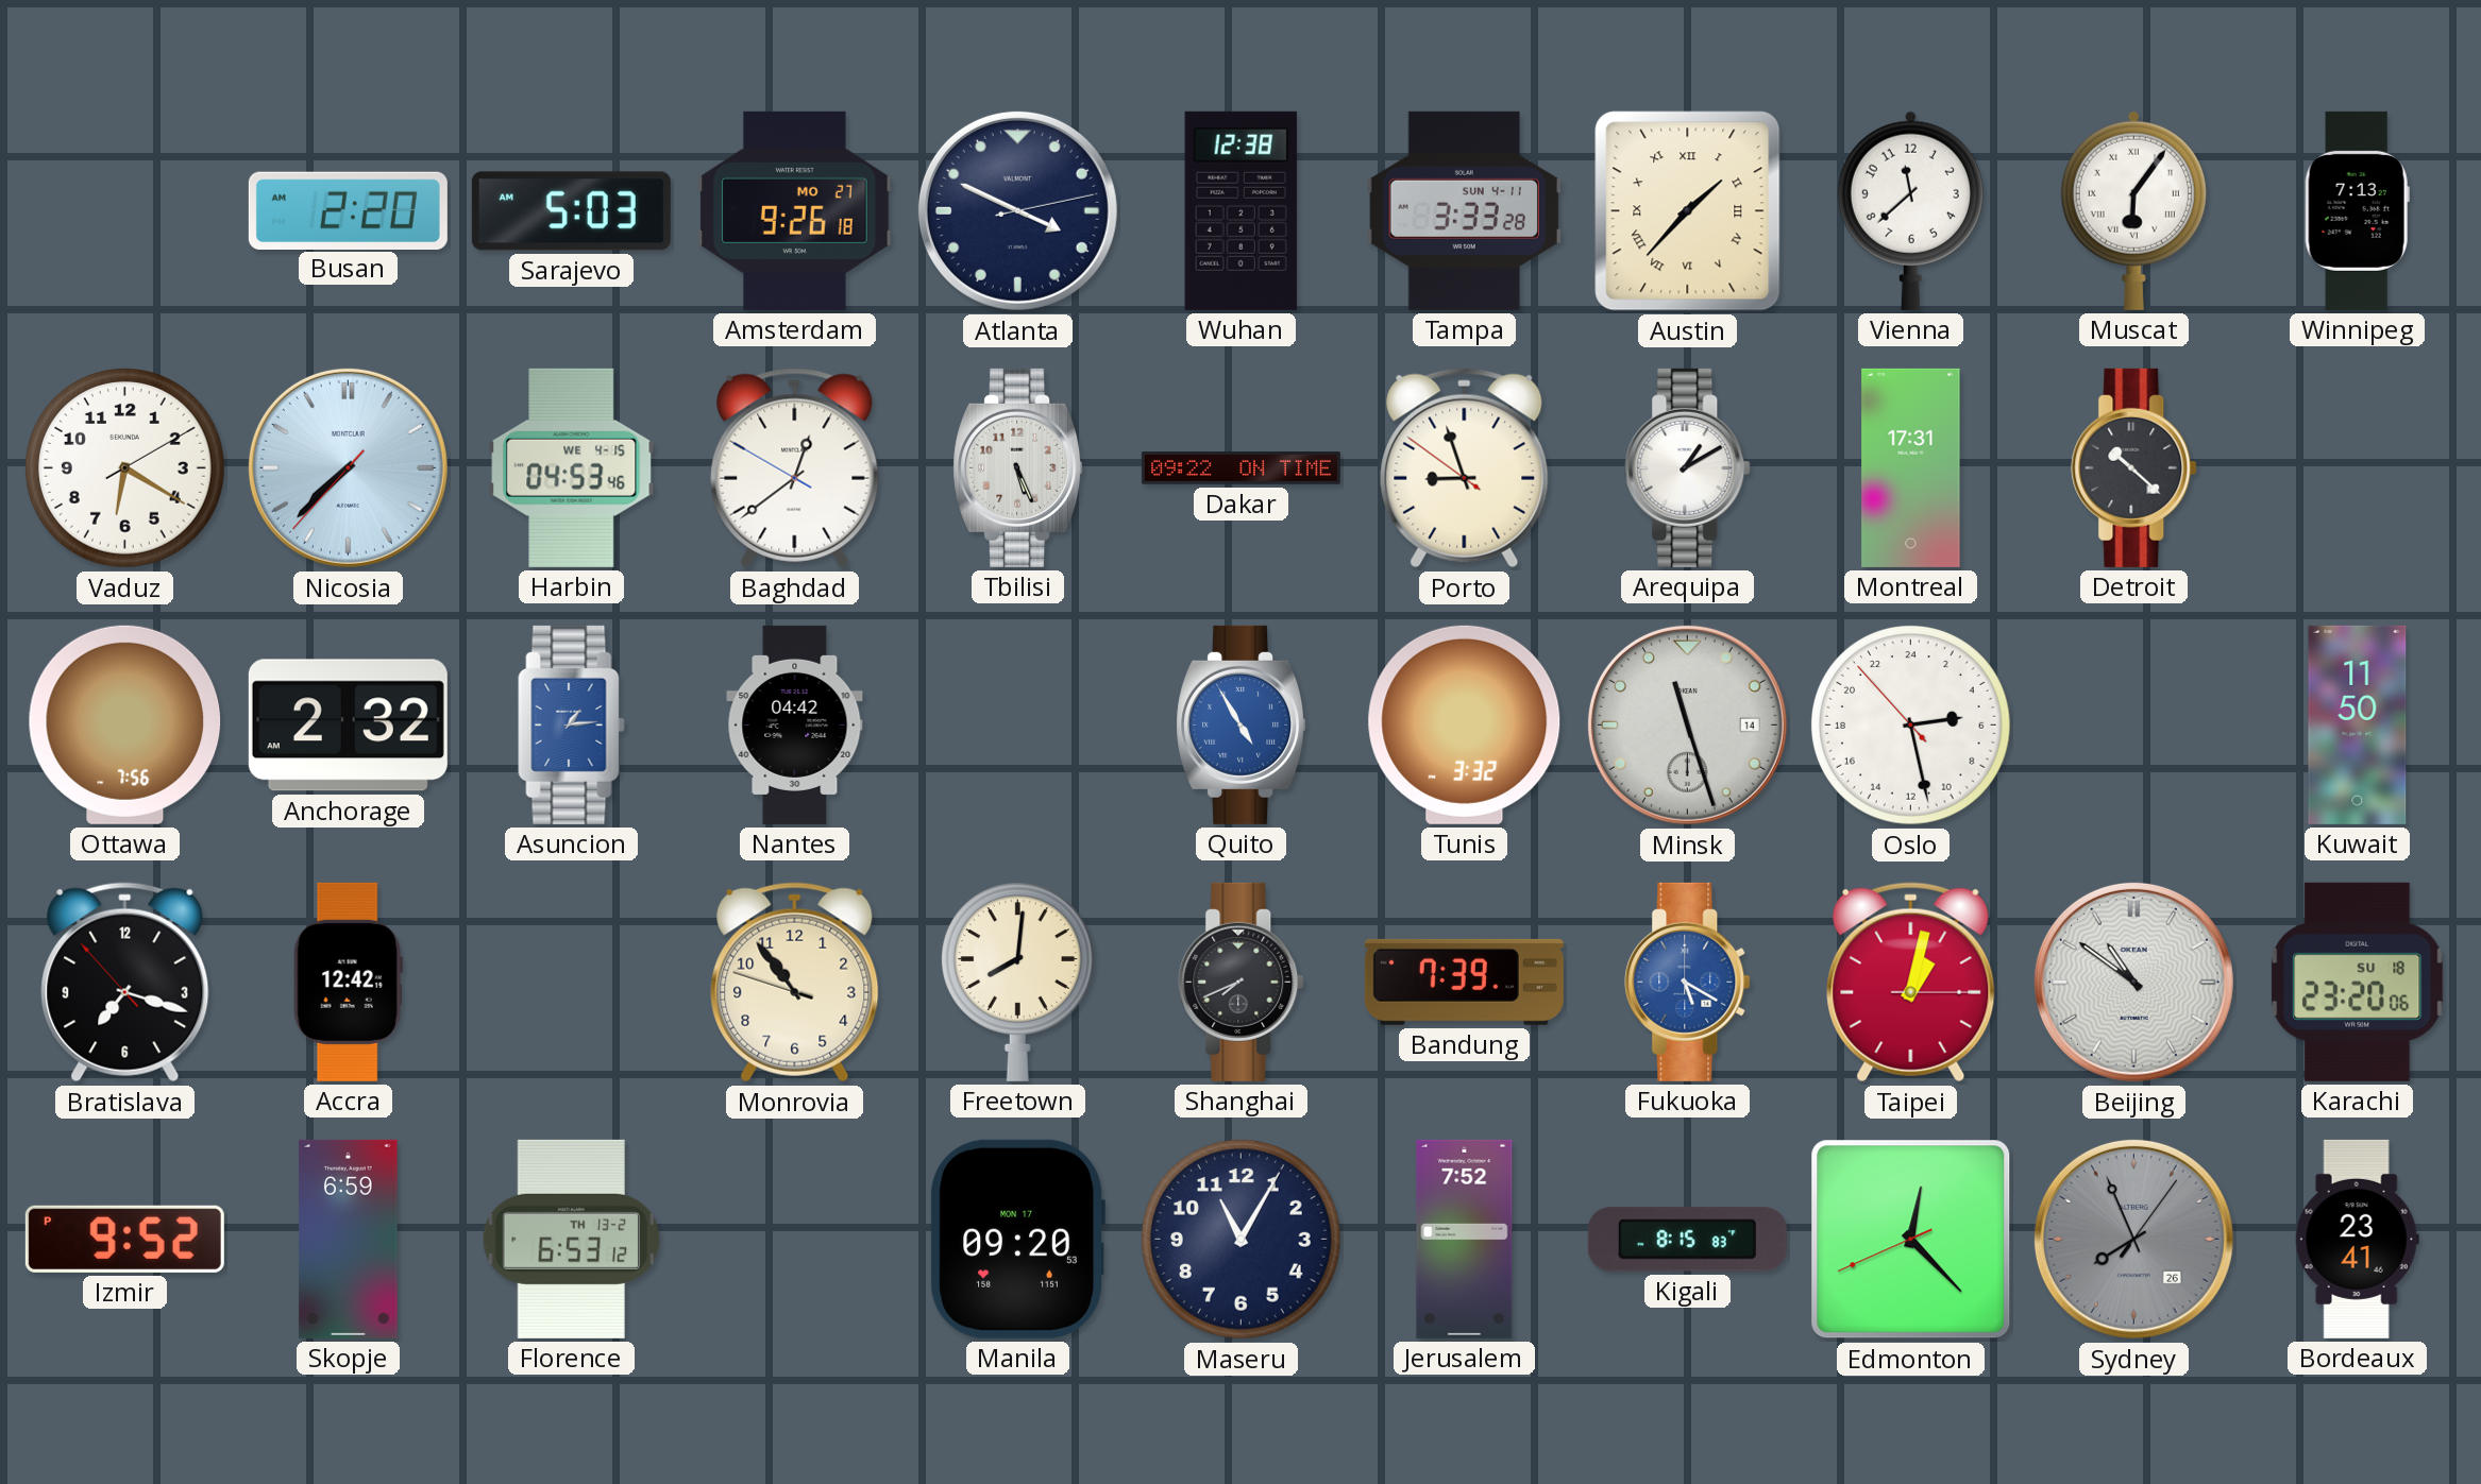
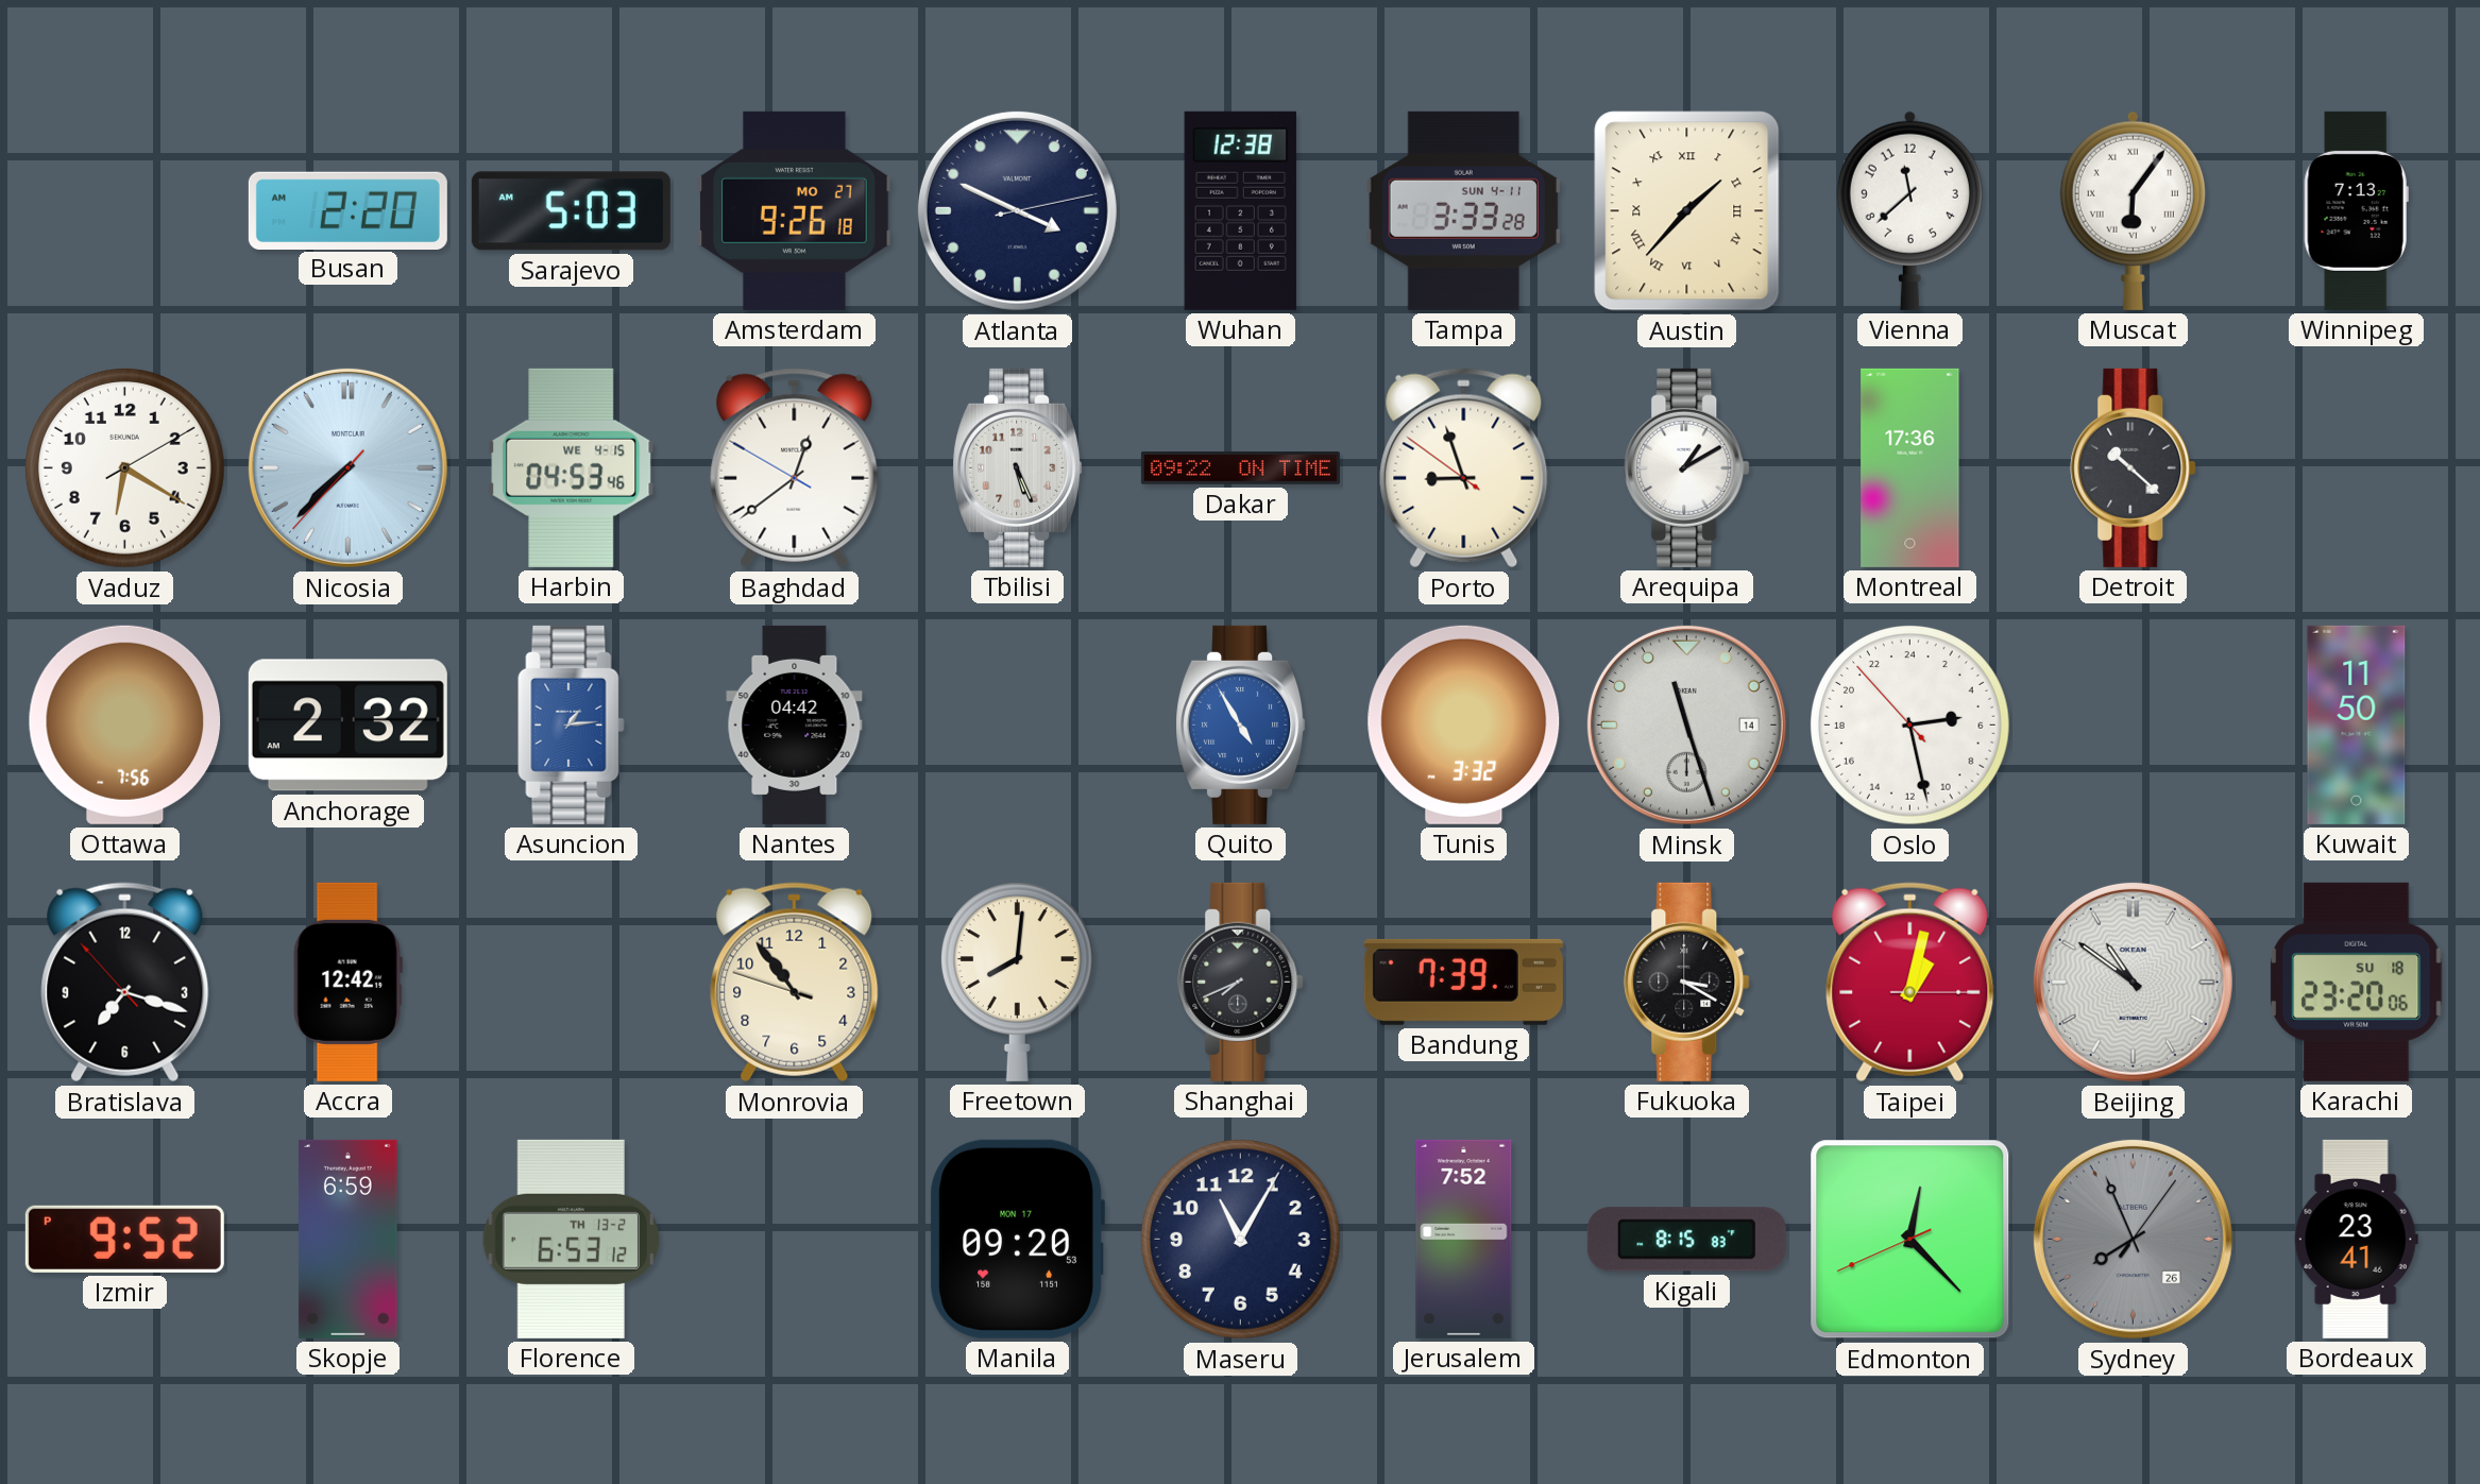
Montreal: 17:31 -> 17:36 (1910, 467)
Fukuoka: 5:20 -> 3:20 (1687, 982)
Fukuoka dial: blue -> black (1687, 982)
